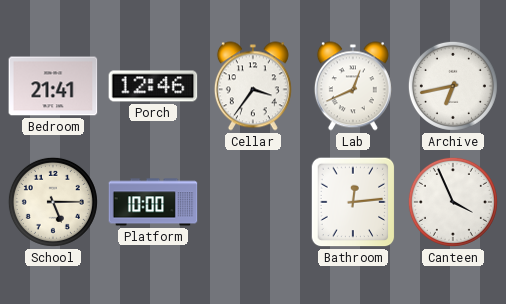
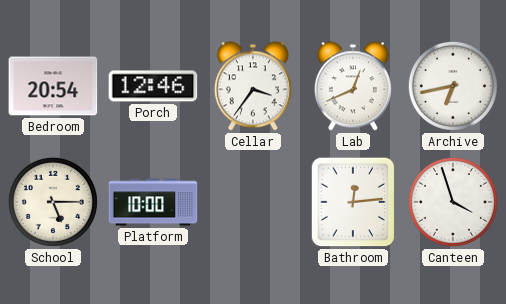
Bedroom: 21:41 -> 20:54 (53, 86)
Canteen: 3:56 -> 3:57 (453, 202)
